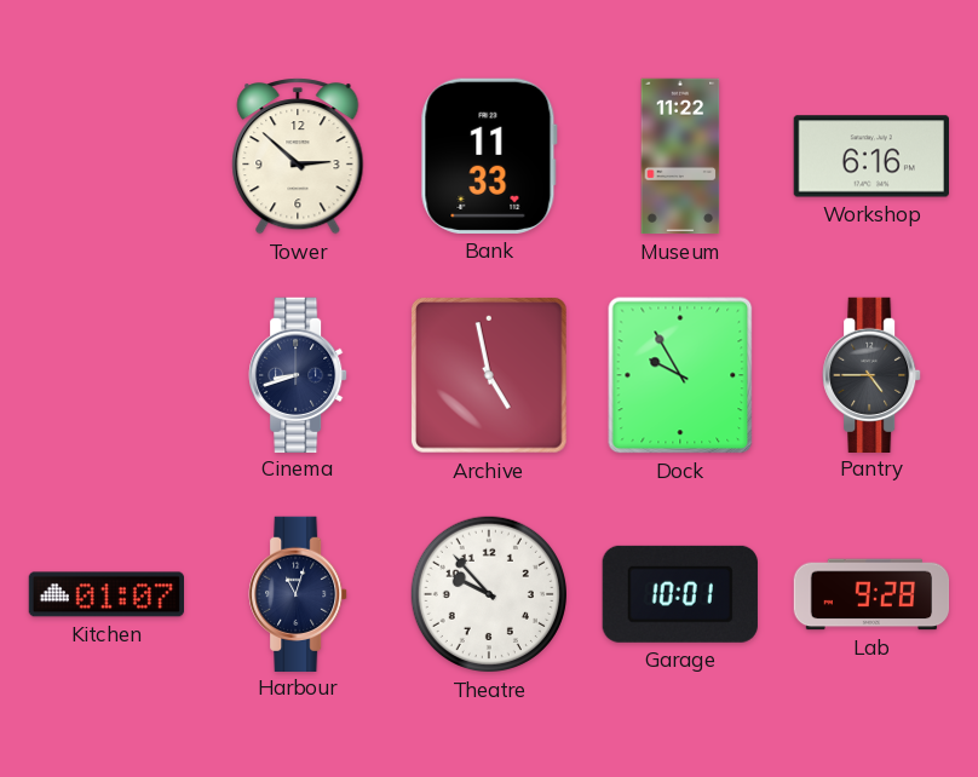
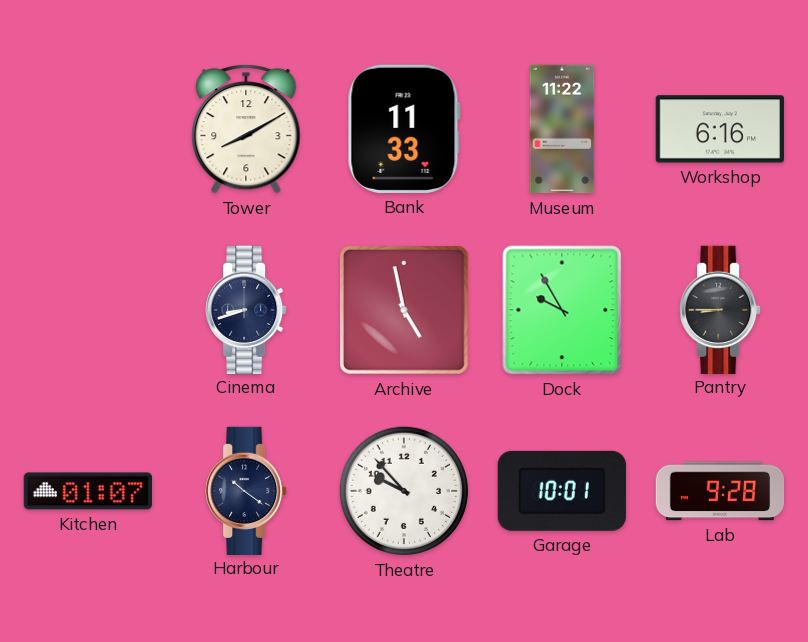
Tower: 2:52 -> 8:10 (246, 129)
Pantry: 4:45 -> 8:45 (720, 309)
Harbour: 11:03 -> 10:21 (246, 490)
